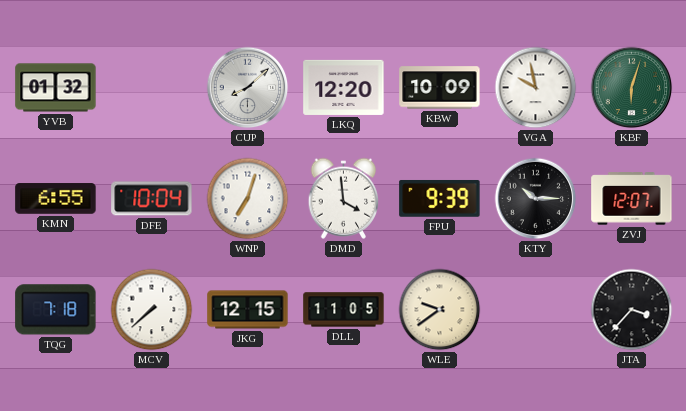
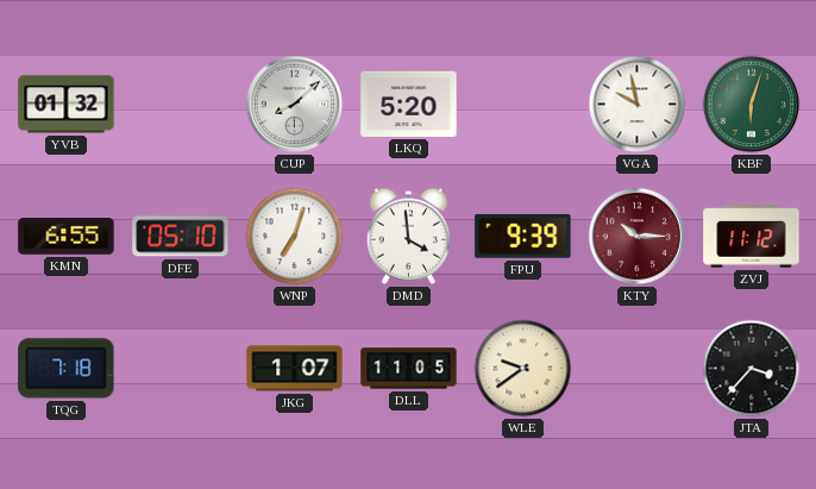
LKQ: 12:20 -> 5:20 (409, 104)
KBW: 10:09 -> none (440, 88)
DFE: 10:04 -> 05:10 (181, 237)
KTY dial: black -> burgundy (638, 237)
ZVJ: 12:07 -> 11:12 (752, 237)
MCV: 7:38 -> none (152, 310)
JKG: 12:15 -> 1:07 (295, 369)
